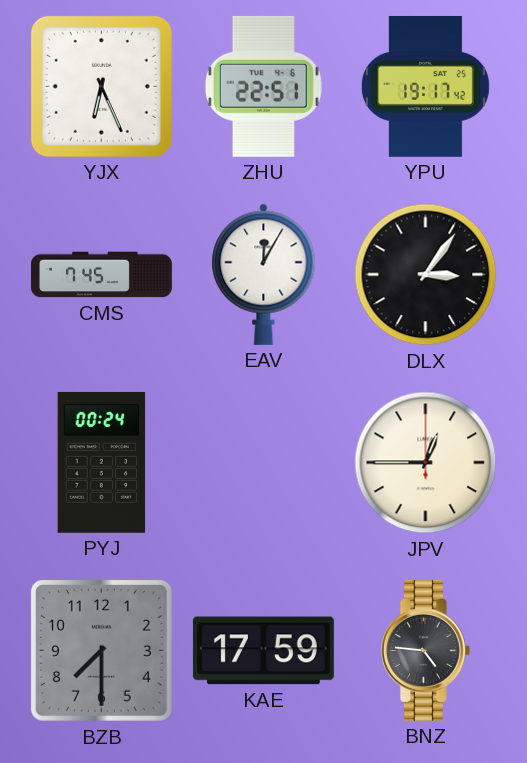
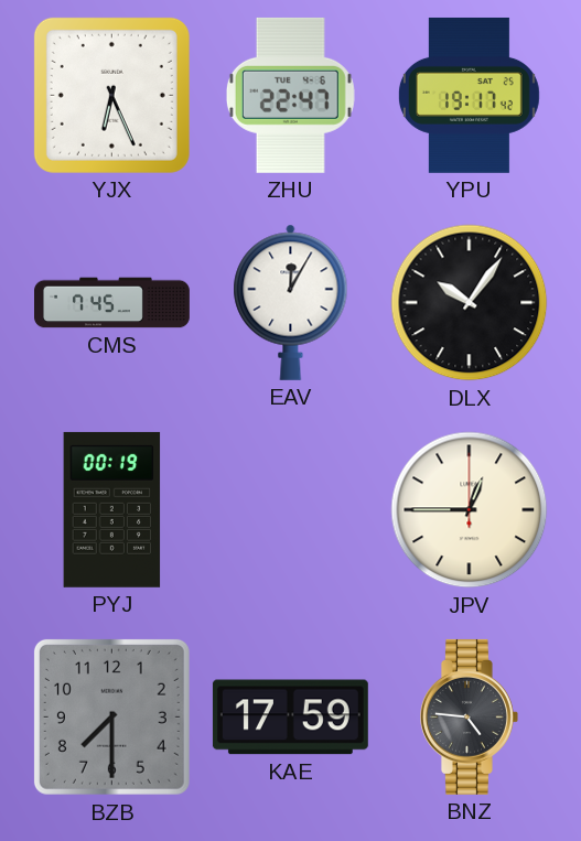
ZHU: 22:51 -> 22:47 (290, 95)
DLX: 3:06 -> 10:06 (470, 303)
PYJ: 00:24 -> 00:19 (112, 509)
